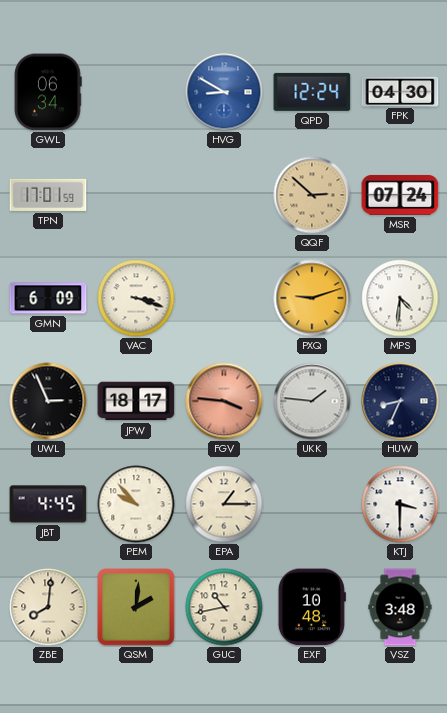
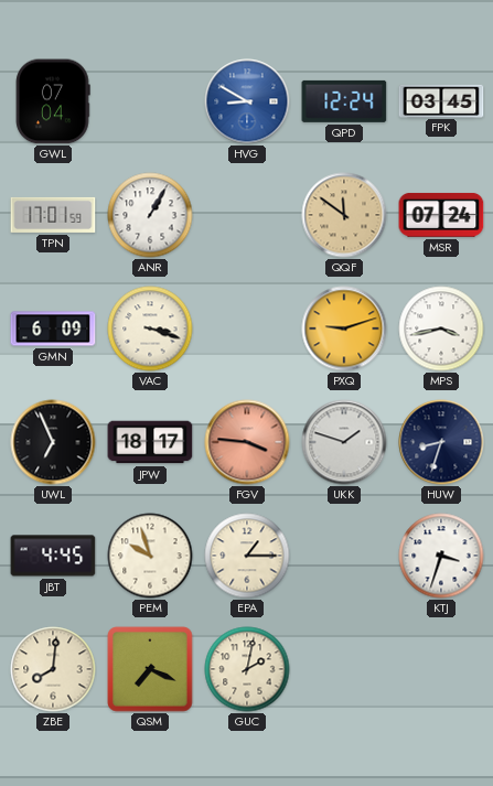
GWL: 06:34 -> 07:04 (53, 101)
FPK: 04:30 -> 03:45 (441, 100)
ANR: none -> 1:05 (150, 215)
QQF: 2:52 -> 11:51 (344, 215)
MPS: 4:31 -> 3:43 (441, 329)
UWL: 2:56 -> 6:56 (53, 442)
UKK: 1:46 -> 1:48 (344, 442)
HUW: 8:34 -> 8:33 (441, 442)
PEM: 9:53 -> 9:57 (150, 556)
KTJ: 3:30 -> 3:33 (441, 556)
QSM: 2:01 -> 7:19 (150, 669)
GUC: 10:43 -> 2:02 (247, 669)
EXF: 10:48 -> none (312, 607)
VSZ: 3:48 -> none (400, 607)
